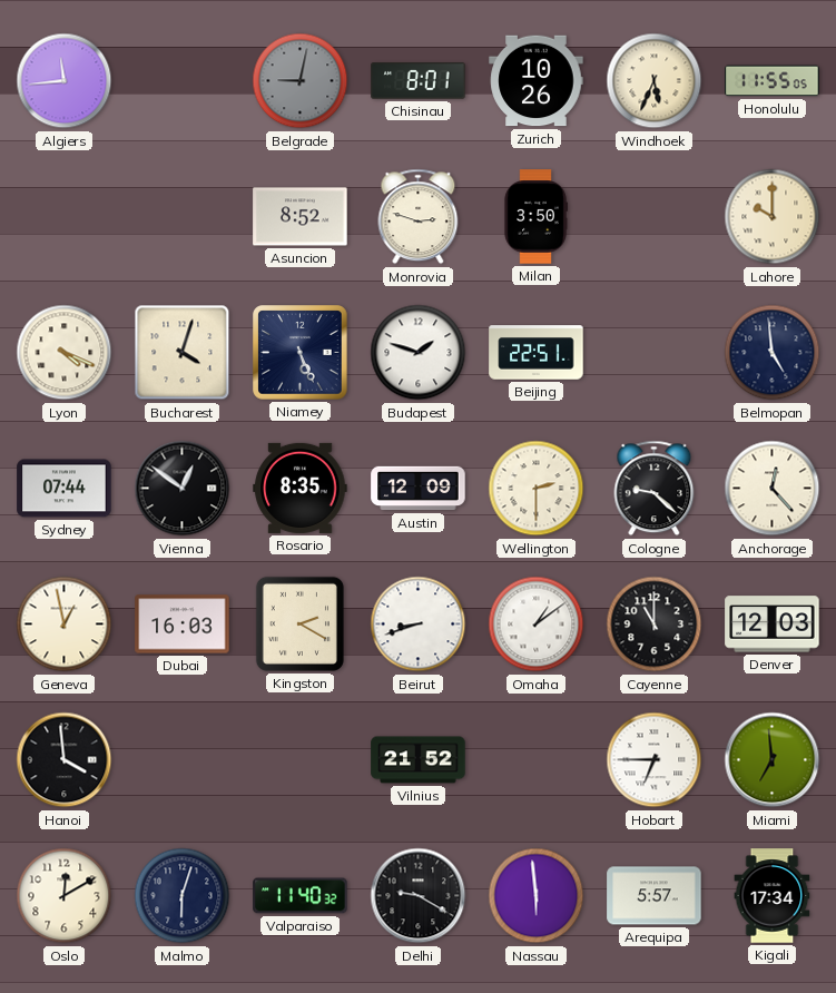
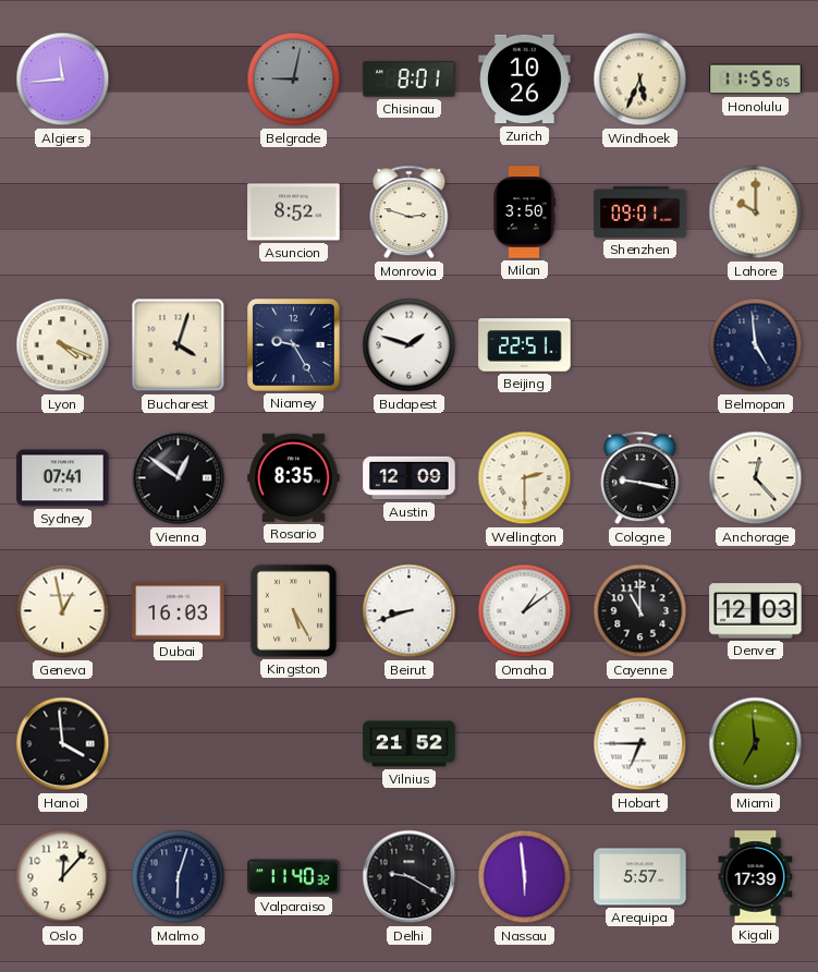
Shenzhen: none -> 09:01 (640, 211)
Niamey: 5:26 -> 9:25 (294, 345)
Sydney: 07:44 -> 07:41 (63, 478)
Cologne: 9:22 -> 9:17 (640, 478)
Kingston: 2:20 -> 5:25 (293, 610)
Oslo: 12:10 -> 12:07 (63, 877)
Kigali: 17:34 -> 17:39 (756, 877)
